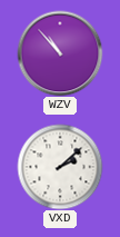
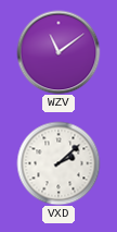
WZV: 10:53 -> 11:09 (58, 52)
